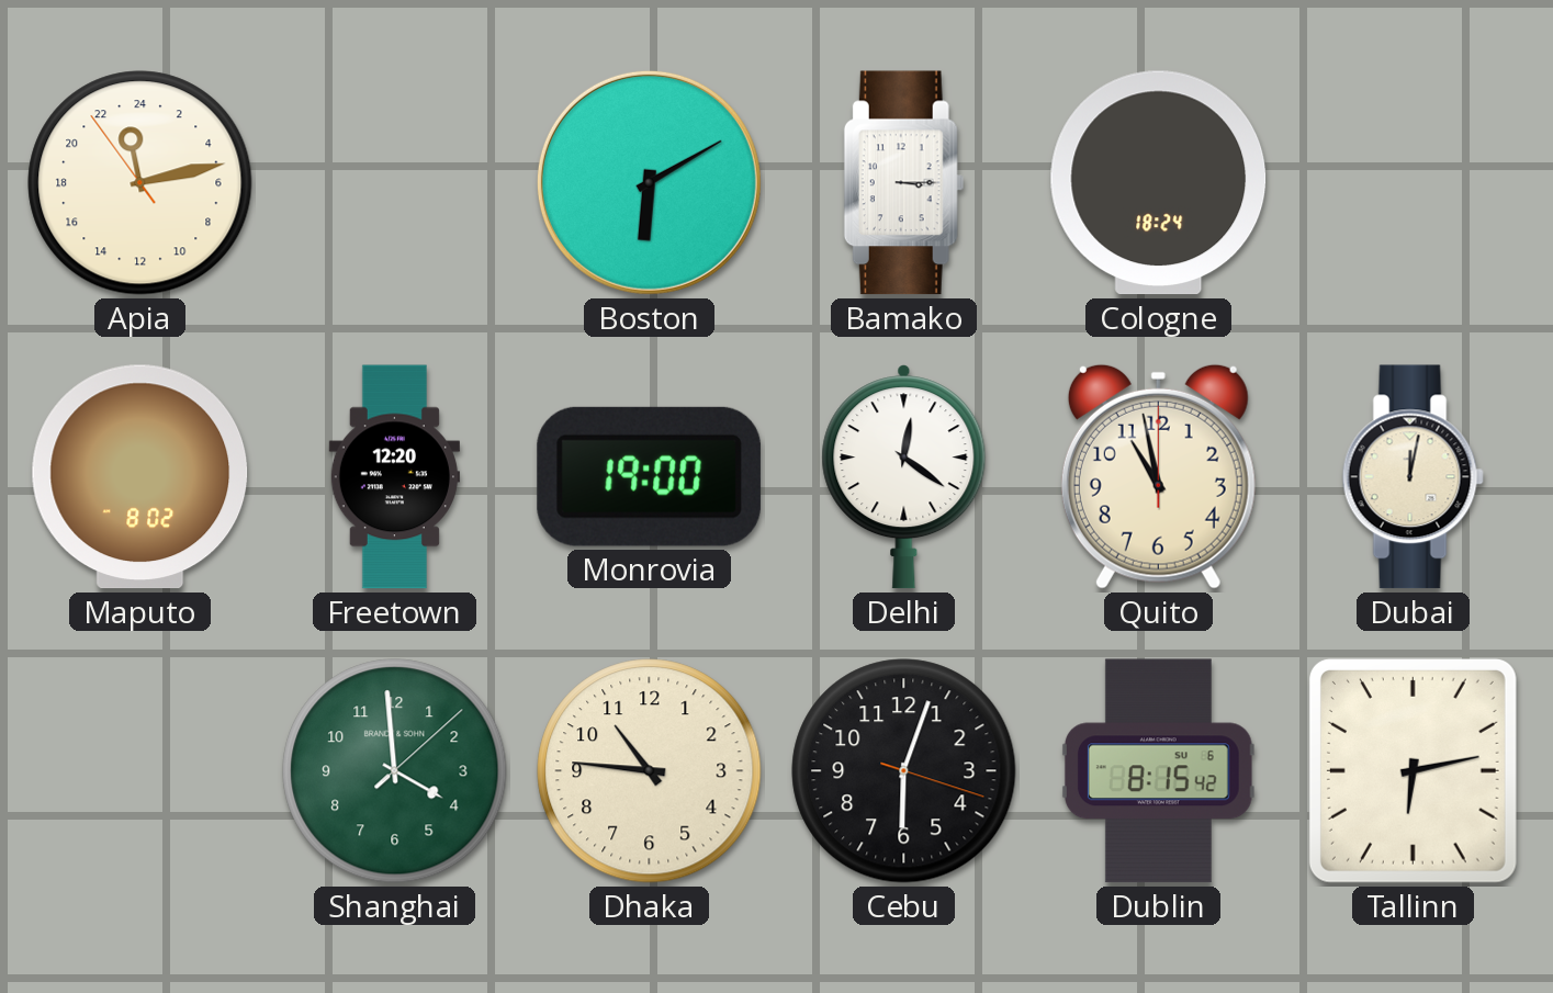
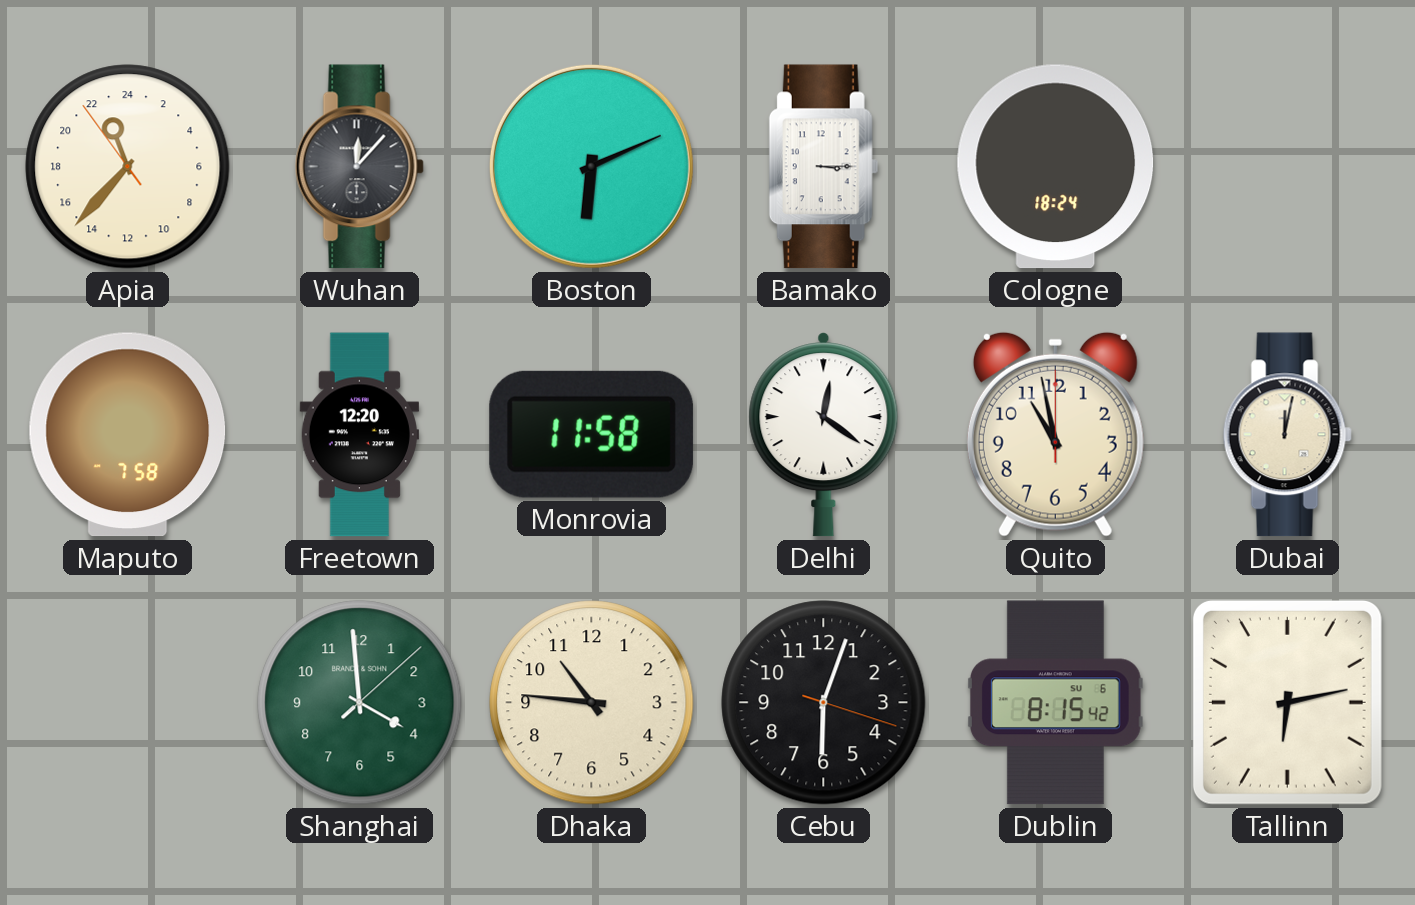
Apia: 23:12 -> 22:36 (128, 167)
Wuhan: none -> 12:07 (359, 167)
Boston: 6:10 -> 6:11 (591, 166)
Maputo: 8:02 -> 7:58 (128, 435)
Monrovia: 19:00 -> 11:58 (591, 434)
